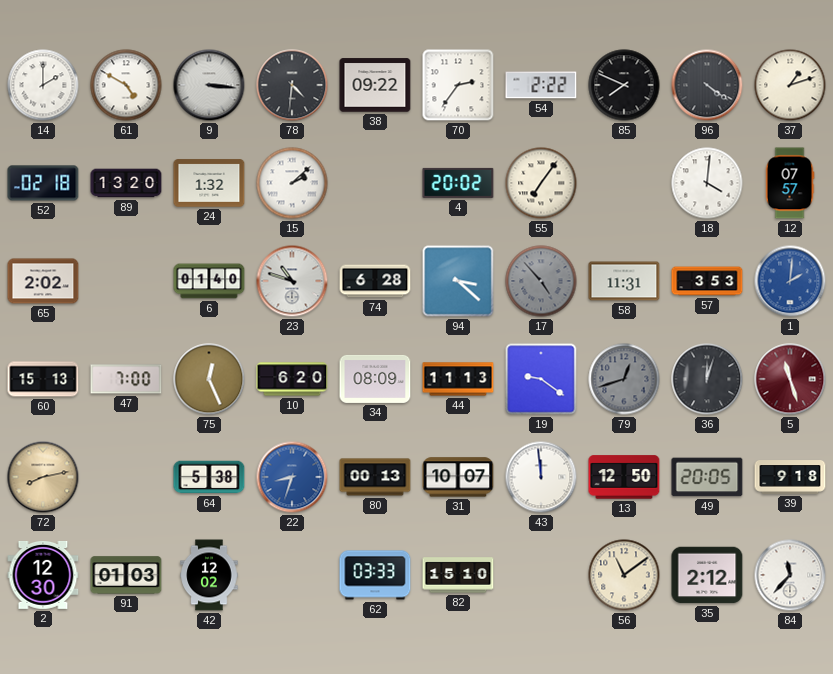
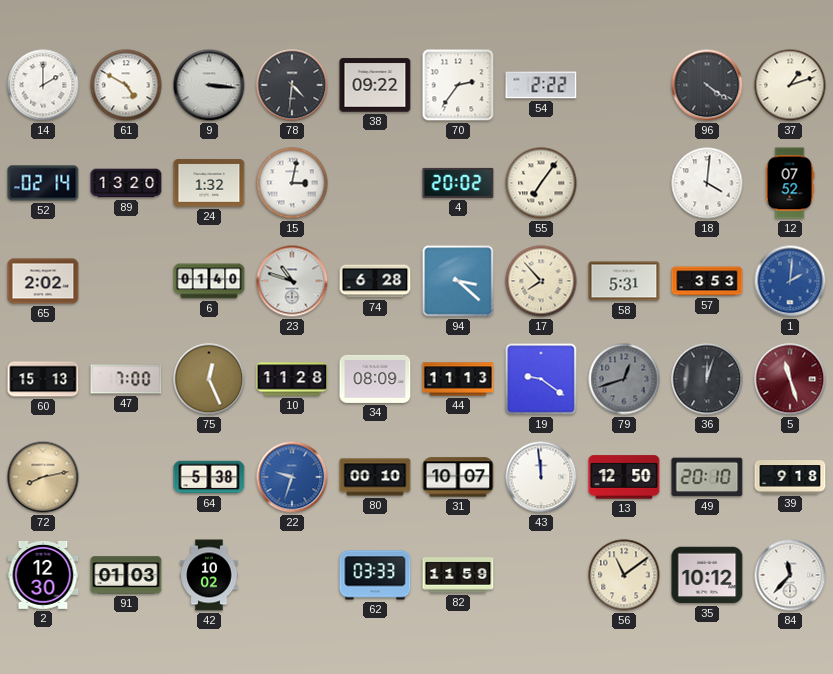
85: 7:49 -> none (624, 85)
52: 02:18 -> 02:14 (43, 183)
15: 2:08 -> 3:02 (292, 183)
12: 07:57 -> 07:52 (790, 183)
17: 4:53 -> 7:53 (541, 281)
17 dial: grey -> cream (541, 281)
58: 11:31 -> 5:31 (624, 281)
10: 6:20 -> 11:28 (292, 379)
22: 8:33 -> 9:33 (292, 477)
80: 00:13 -> 00:10 (375, 477)
49: 20:05 -> 20:10 (707, 477)
42: 12:02 -> 10:02 (209, 575)
82: 15:10 -> 11:59 (458, 575)
35: 2:12 -> 10:12 (707, 575)
